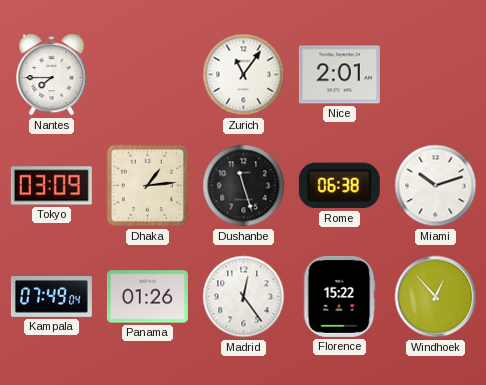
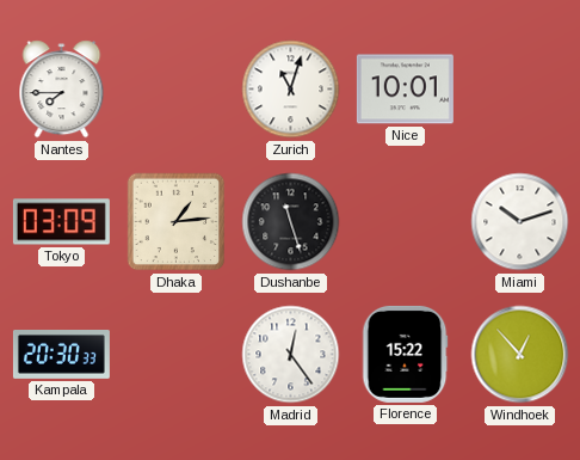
Zurich: 11:06 -> 11:03 (291, 90)
Nice: 2:01 -> 10:01 (405, 90)
Rome: 06:38 -> none (339, 186)
Kampala: 07:49 -> 20:30 (61, 355)
Panama: 01:26 -> none (147, 297)
